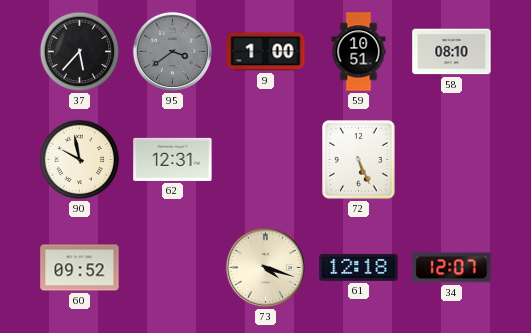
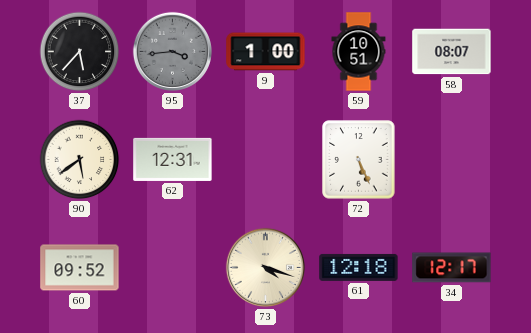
95: 3:39 -> 3:44 (172, 51)
58: 08:10 -> 08:07 (452, 52)
90: 9:58 -> 5:39 (80, 160)
34: 12:07 -> 12:17 (452, 268)
